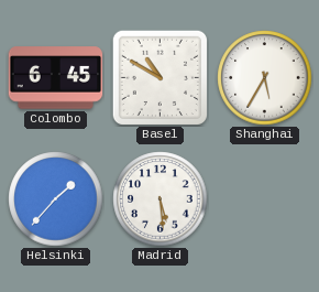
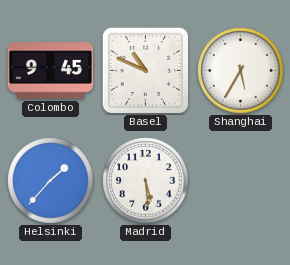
Colombo: 6:45 -> 9:45 (51, 71)
Basel: 10:50 -> 10:49 (145, 70)
